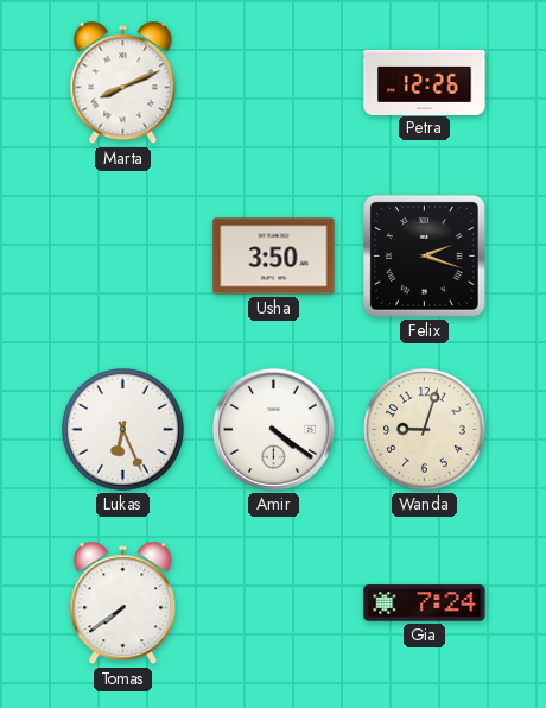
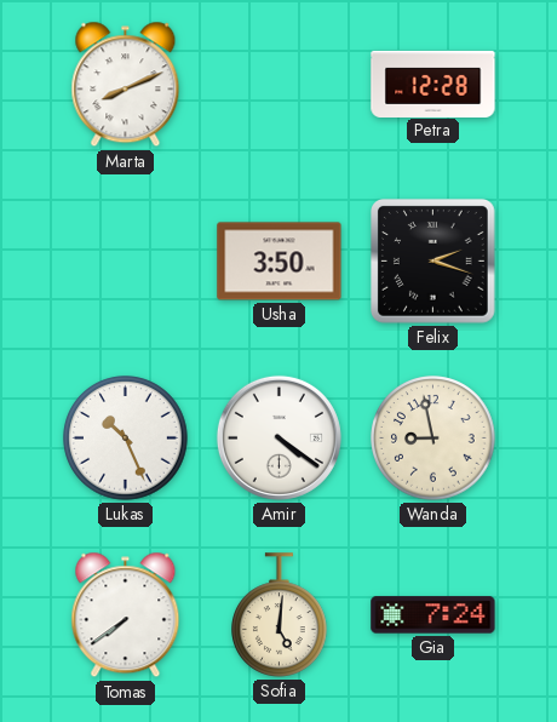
Petra: 12:26 -> 12:28 (433, 84)
Lukas: 6:26 -> 10:26 (126, 439)
Wanda: 9:03 -> 8:58 (433, 439)
Sofia: none -> 5:01 (280, 615)
